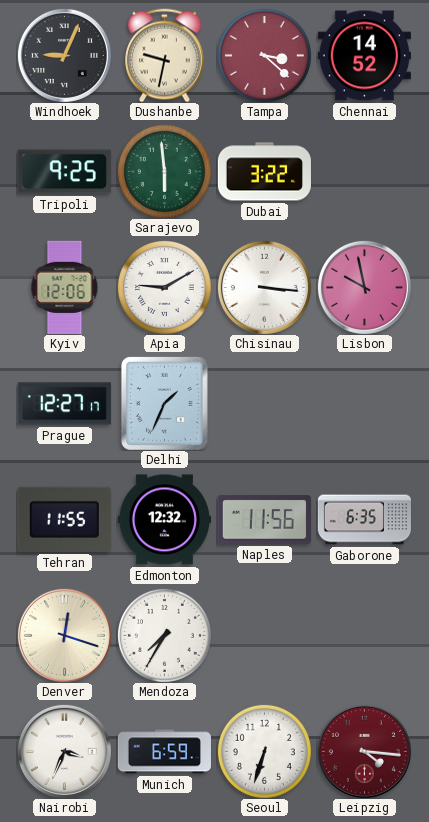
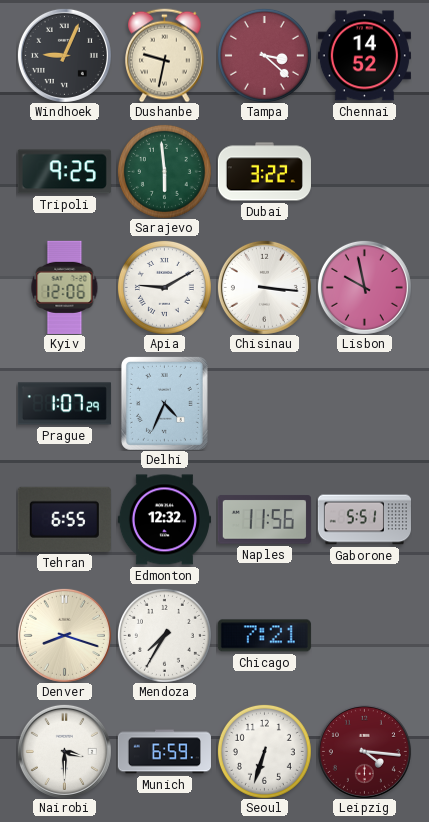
Prague: 12:27 -> 1:07 (64, 404)
Delhi: 1:34 -> 4:34 (164, 403)
Tehran: 11:55 -> 6:55 (64, 519)
Gaborone: 6:35 -> 5:51 (364, 520)
Denver: 12:18 -> 8:18 (64, 635)
Chicago: none -> 7:21 (264, 636)
Nairobi: 3:34 -> 3:30 (64, 751)
